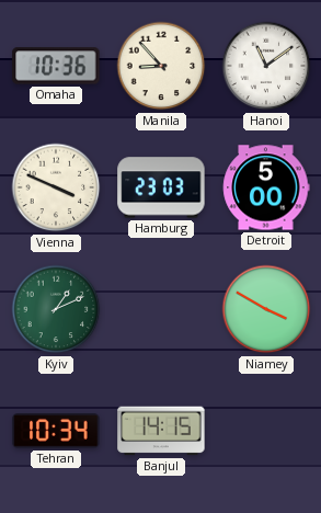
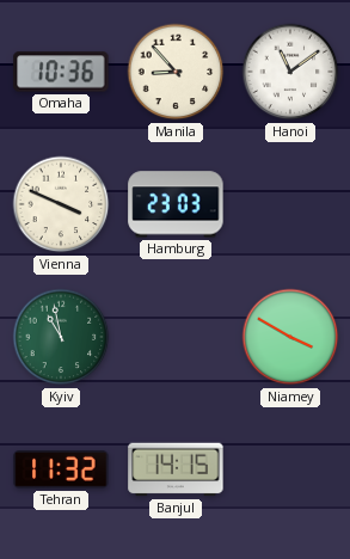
Detroit: 5:00 -> none (266, 187)
Kyiv: 1:11 -> 10:58 (61, 337)
Tehran: 10:34 -> 11:32 (61, 471)
